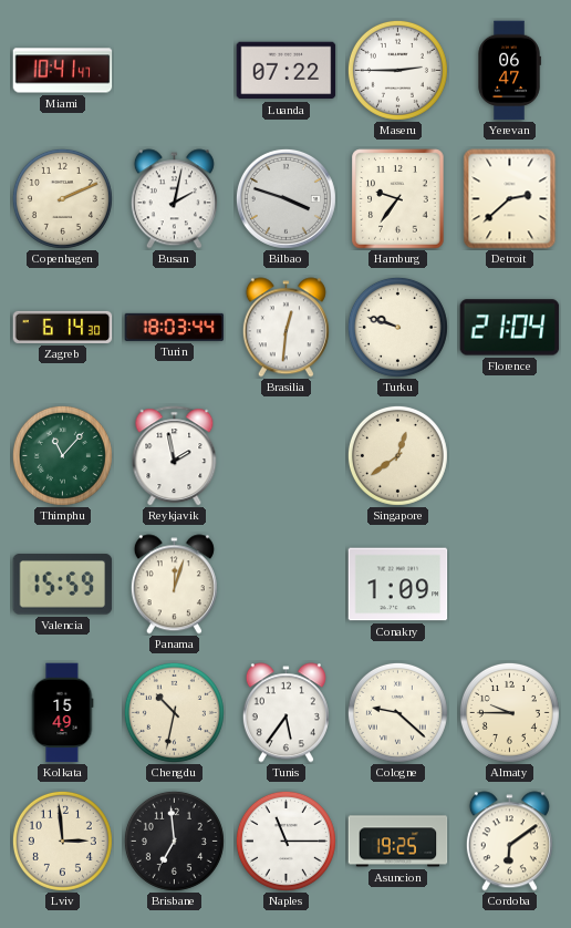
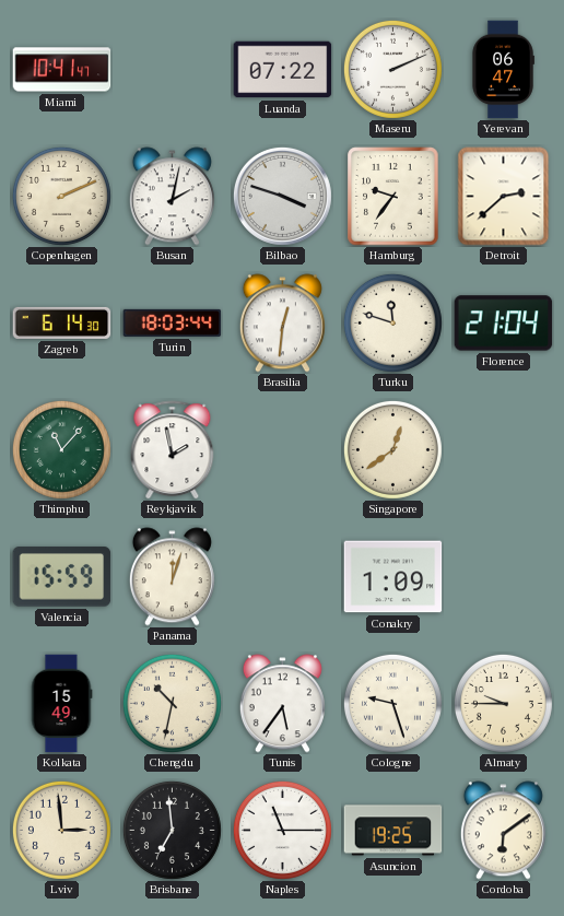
Maseru: 2:45 -> 2:11 (392, 69)
Turku: 9:48 -> 11:48 (392, 322)
Cologne: 9:22 -> 9:27 (392, 703)
